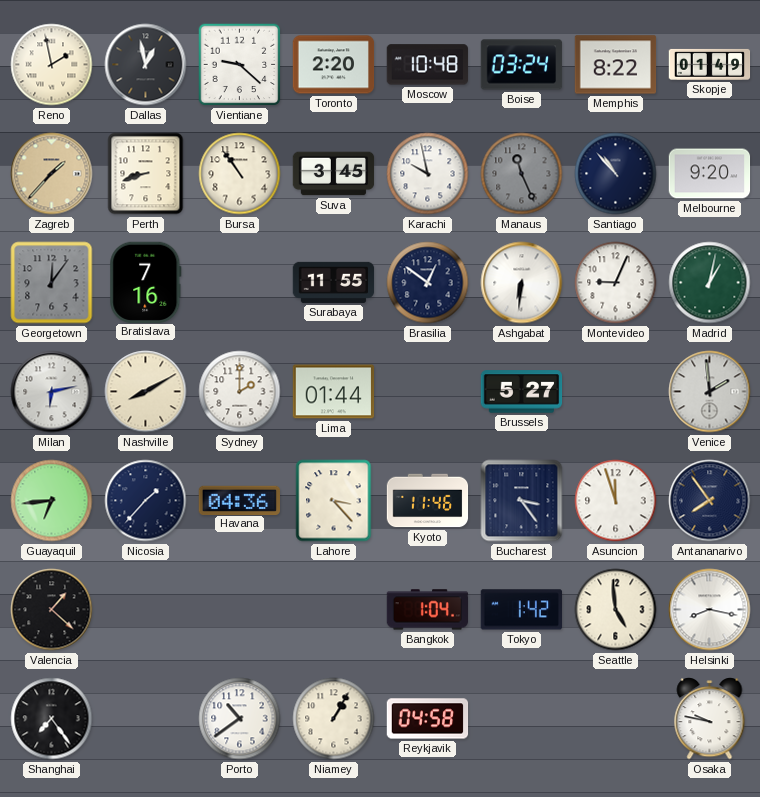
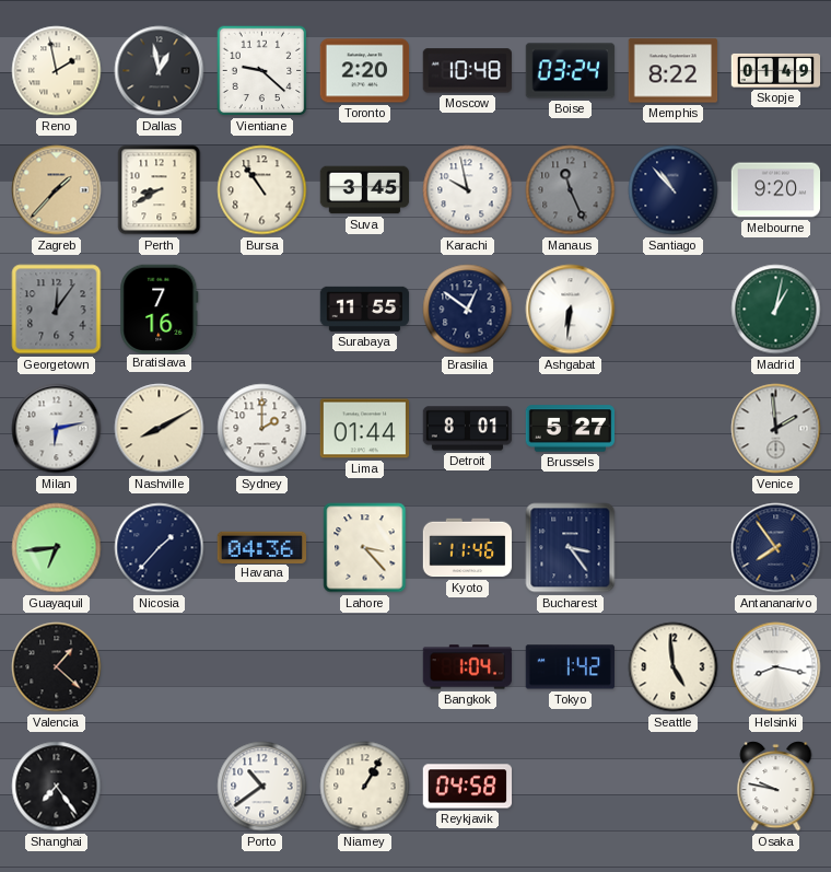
Perth: 8:42 -> 8:40 (160, 190)
Montevideo: 9:04 -> none (616, 283)
Detroit: none -> 8:01 (468, 429)
Asuncion: 11:57 -> none (616, 501)
